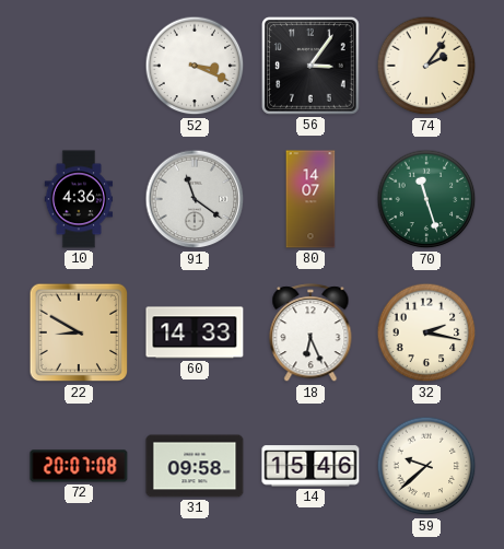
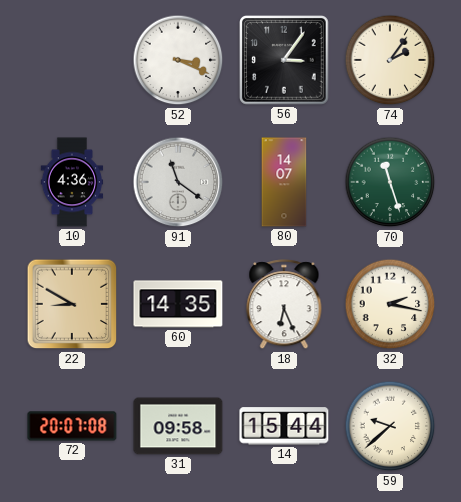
60: 14:33 -> 14:35 (178, 304)
14: 15:46 -> 15:44 (284, 426)
